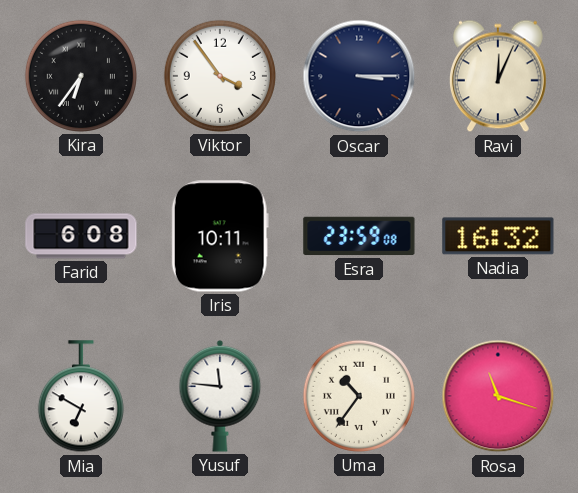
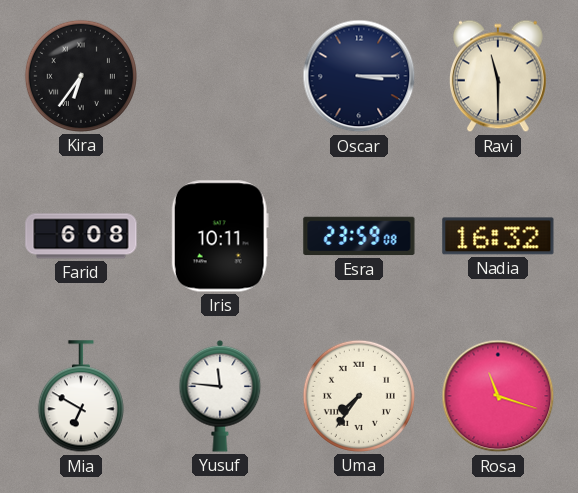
Viktor: 3:54 -> none (220, 76)
Ravi: 12:04 -> 11:30 (498, 76)
Uma: 10:36 -> 7:36 (359, 396)
